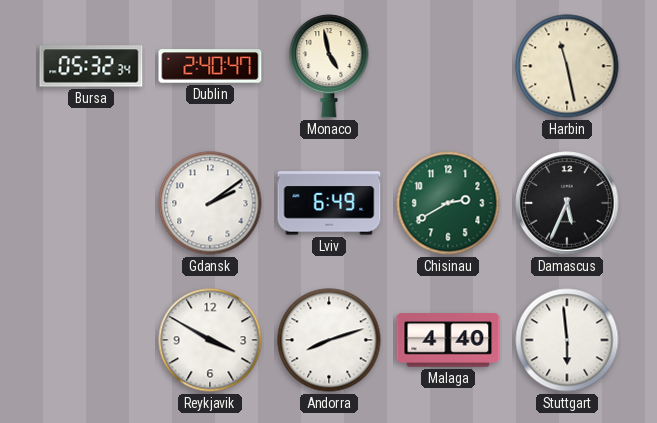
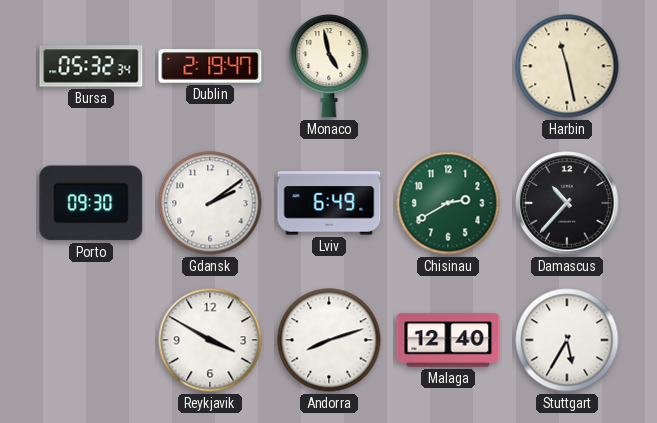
Dublin: 2:40 -> 2:19 (210, 66)
Porto: none -> 09:30 (91, 203)
Damascus: 5:34 -> 10:37 (567, 203)
Malaga: 4:40 -> 12:40 (448, 340)
Stuttgart: 5:59 -> 5:35 (567, 340)
